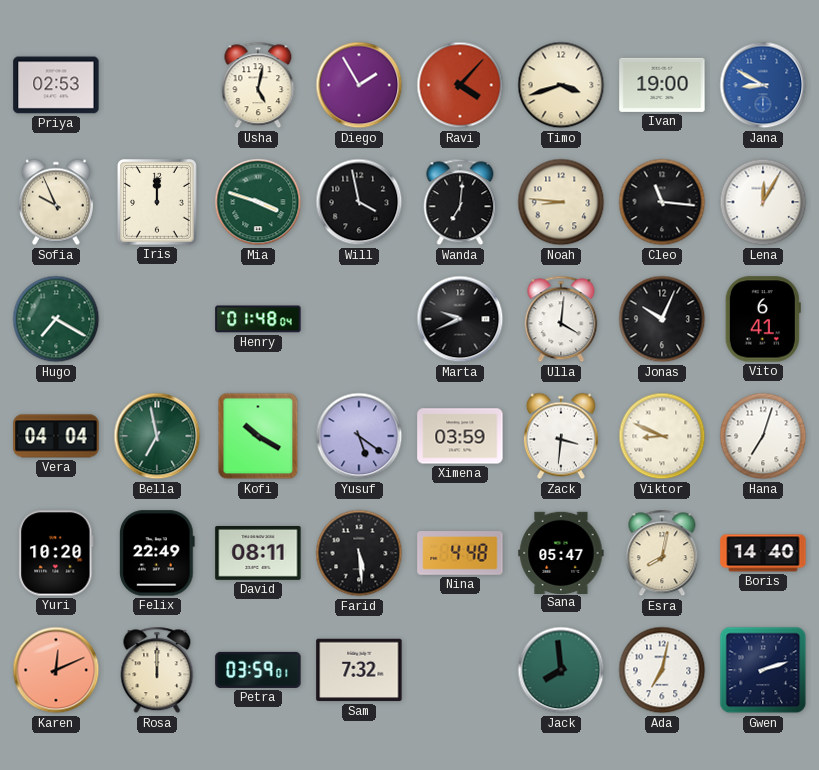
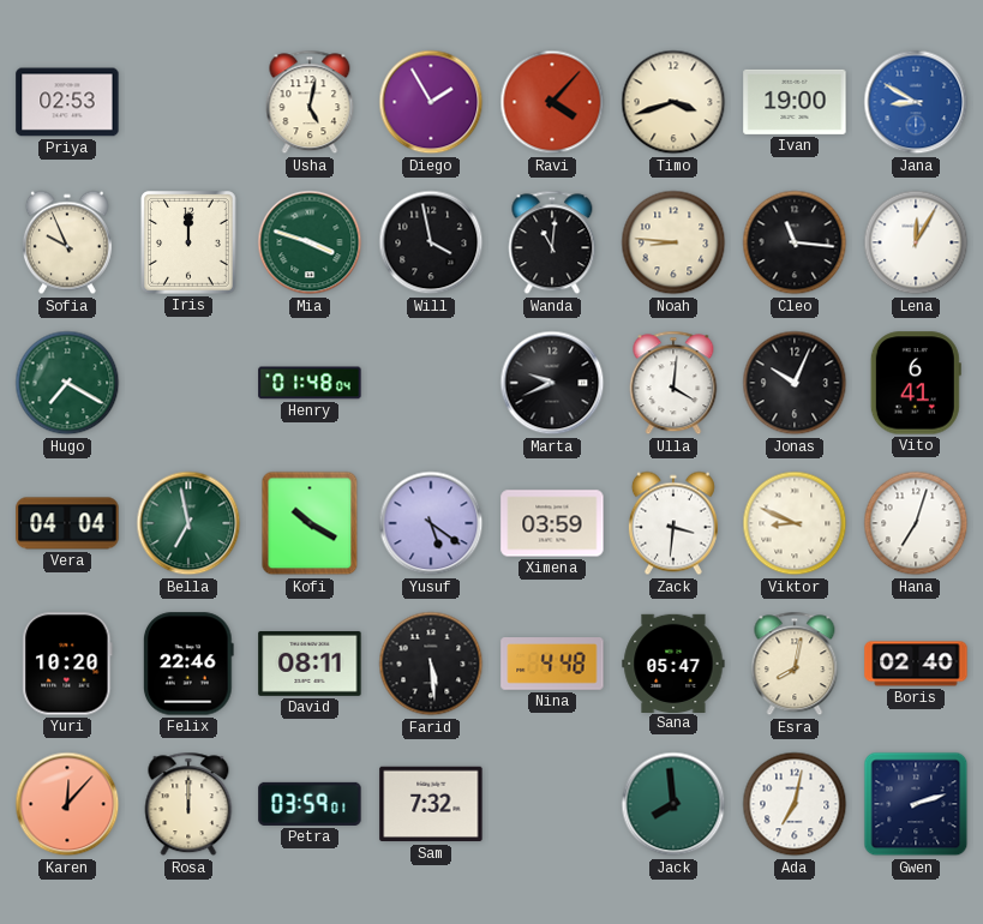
Wanda: 7:01 -> 11:01 (552, 242)
Felix: 22:49 -> 22:46 (188, 664)
Boris: 14:40 -> 02:40 (916, 664)
Karen: 12:11 -> 12:07 (67, 804)
